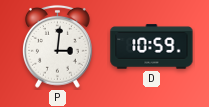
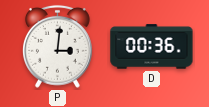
D: 10:59 -> 00:36 (152, 47)
